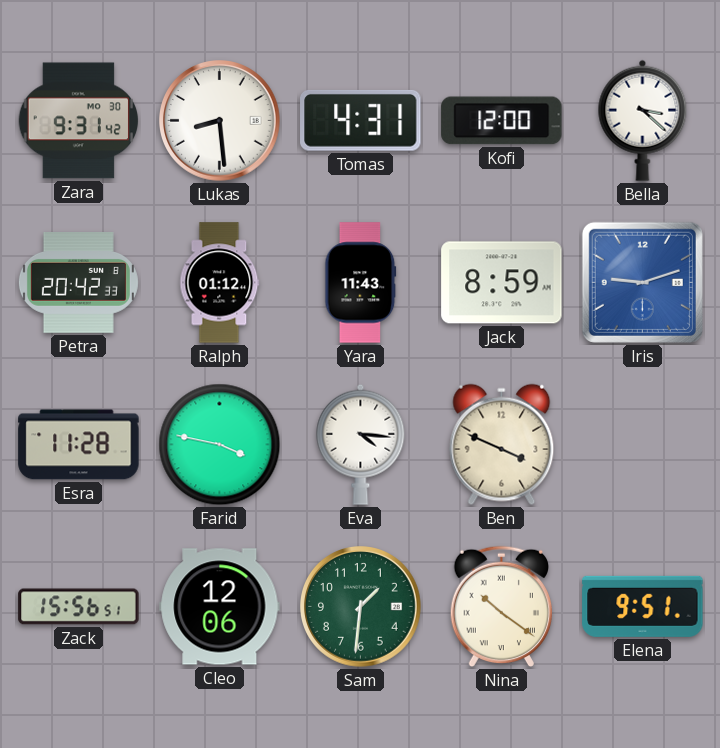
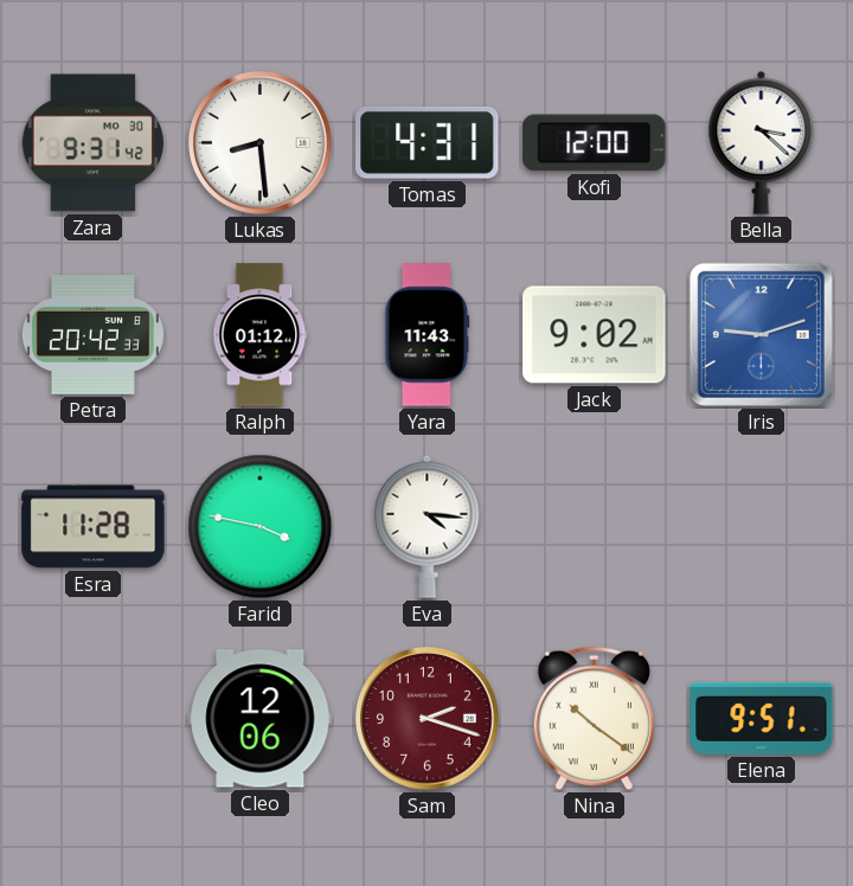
Jack: 8:59 -> 9:02 (595, 335)
Ben: 3:49 -> none (502, 445)
Zack: 15:56 -> none (79, 607)
Sam: 1:31 -> 2:18 (428, 719)
Sam dial: green -> burgundy (428, 719)
